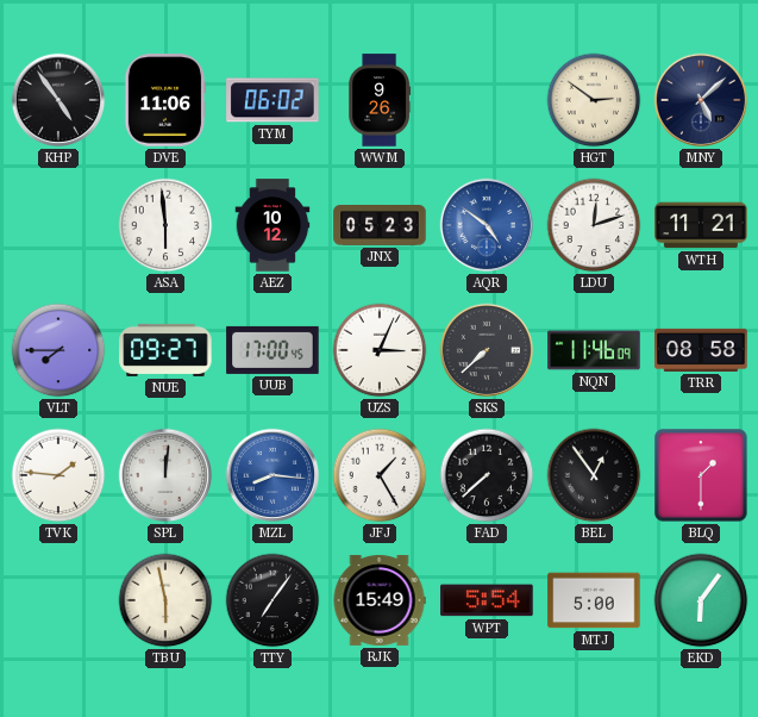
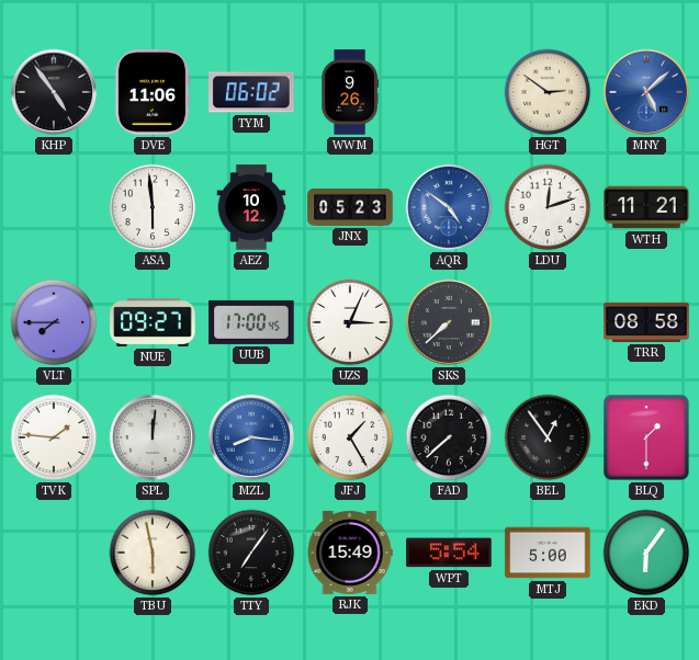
MNY dial: navy -> blue (646, 92)
NQN: 11:46 -> none (594, 350)
